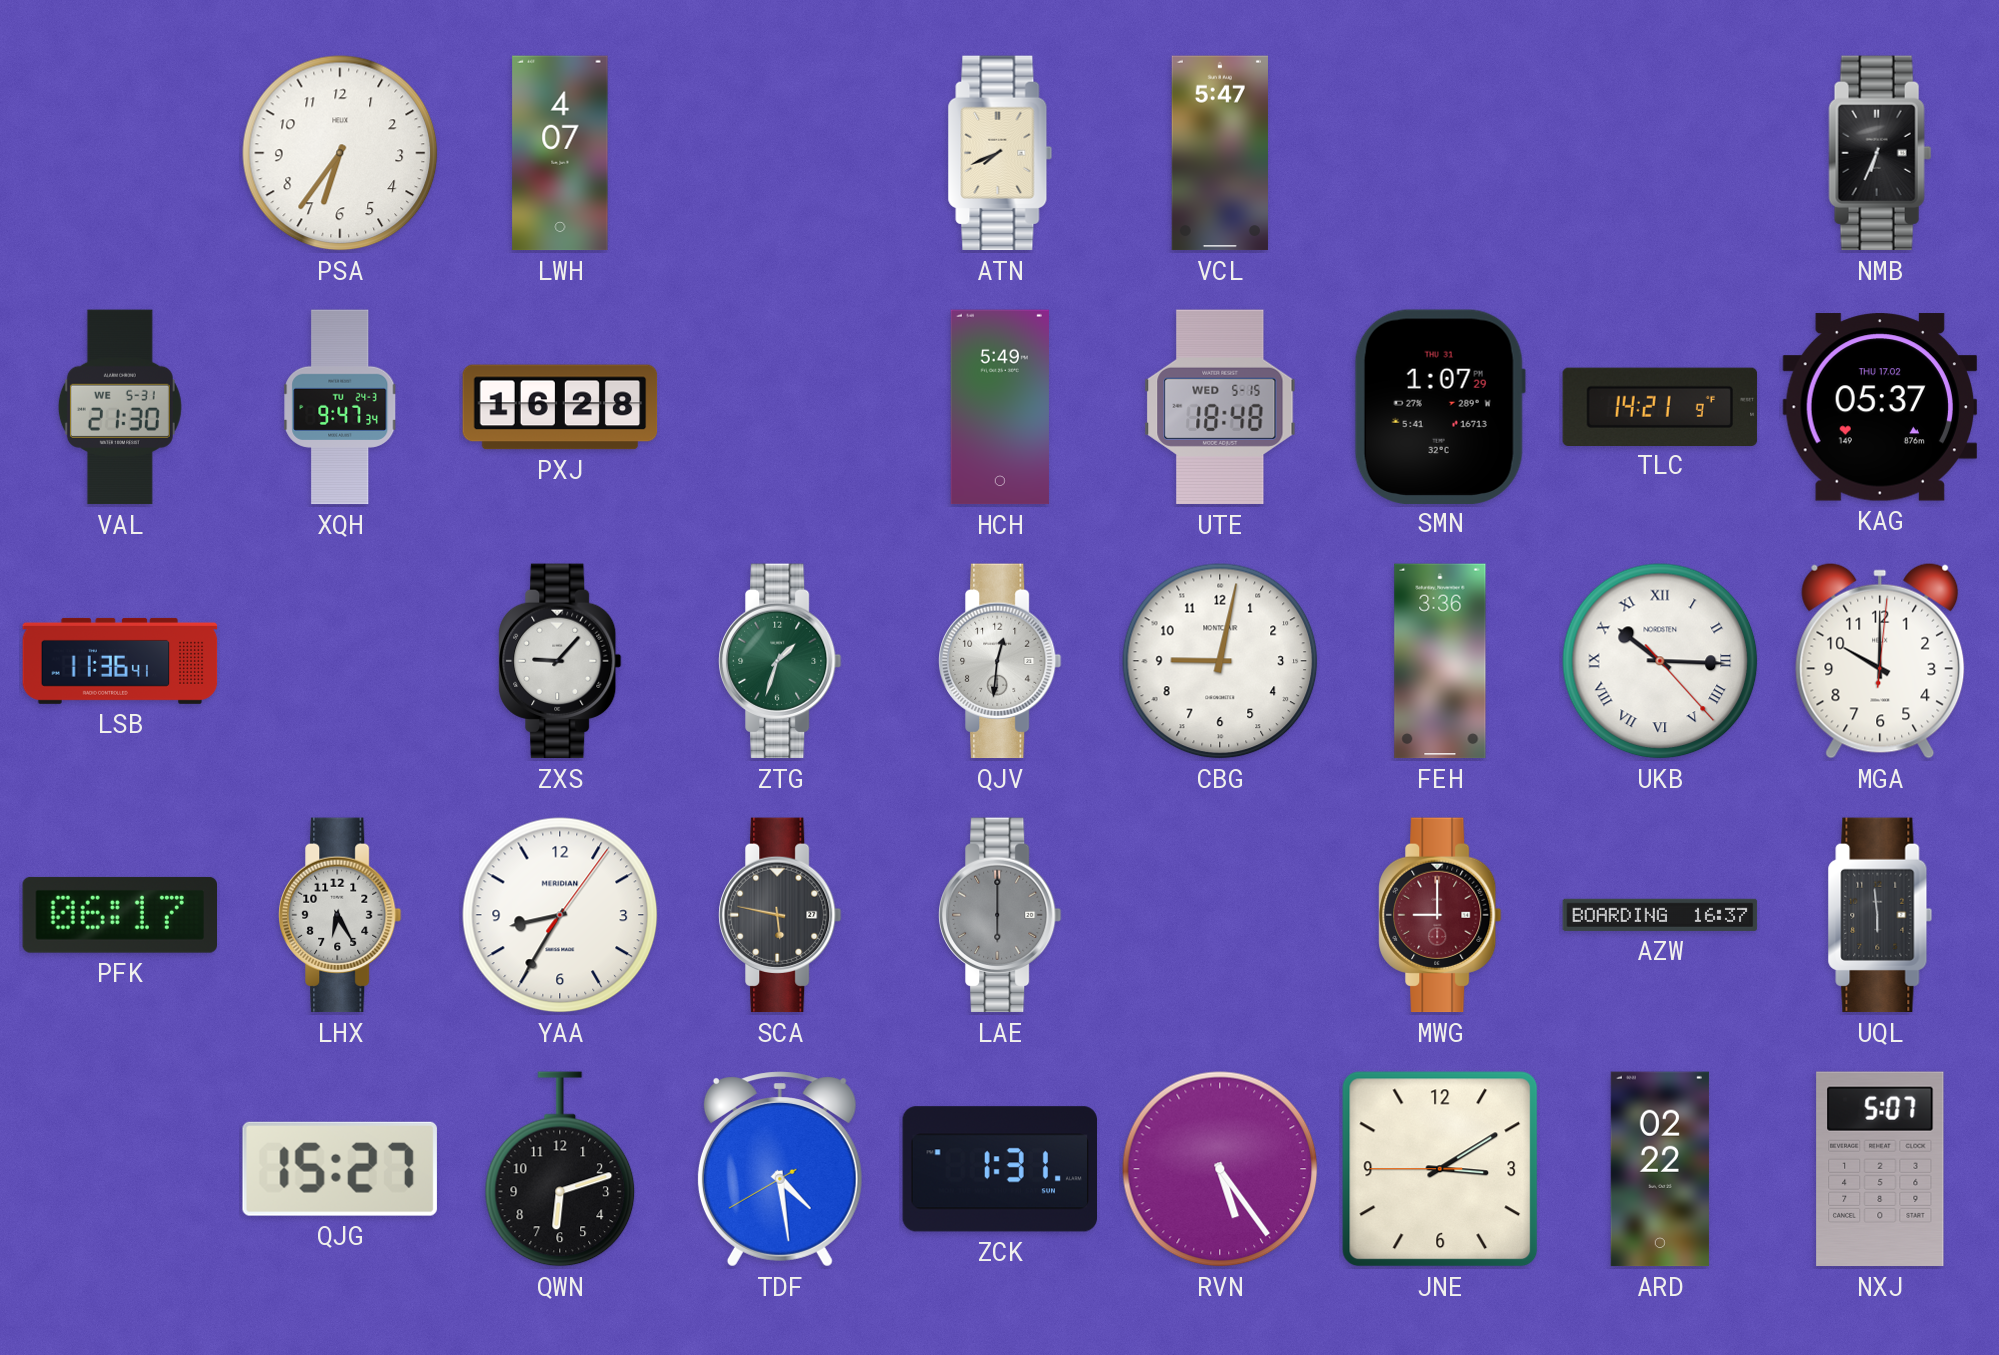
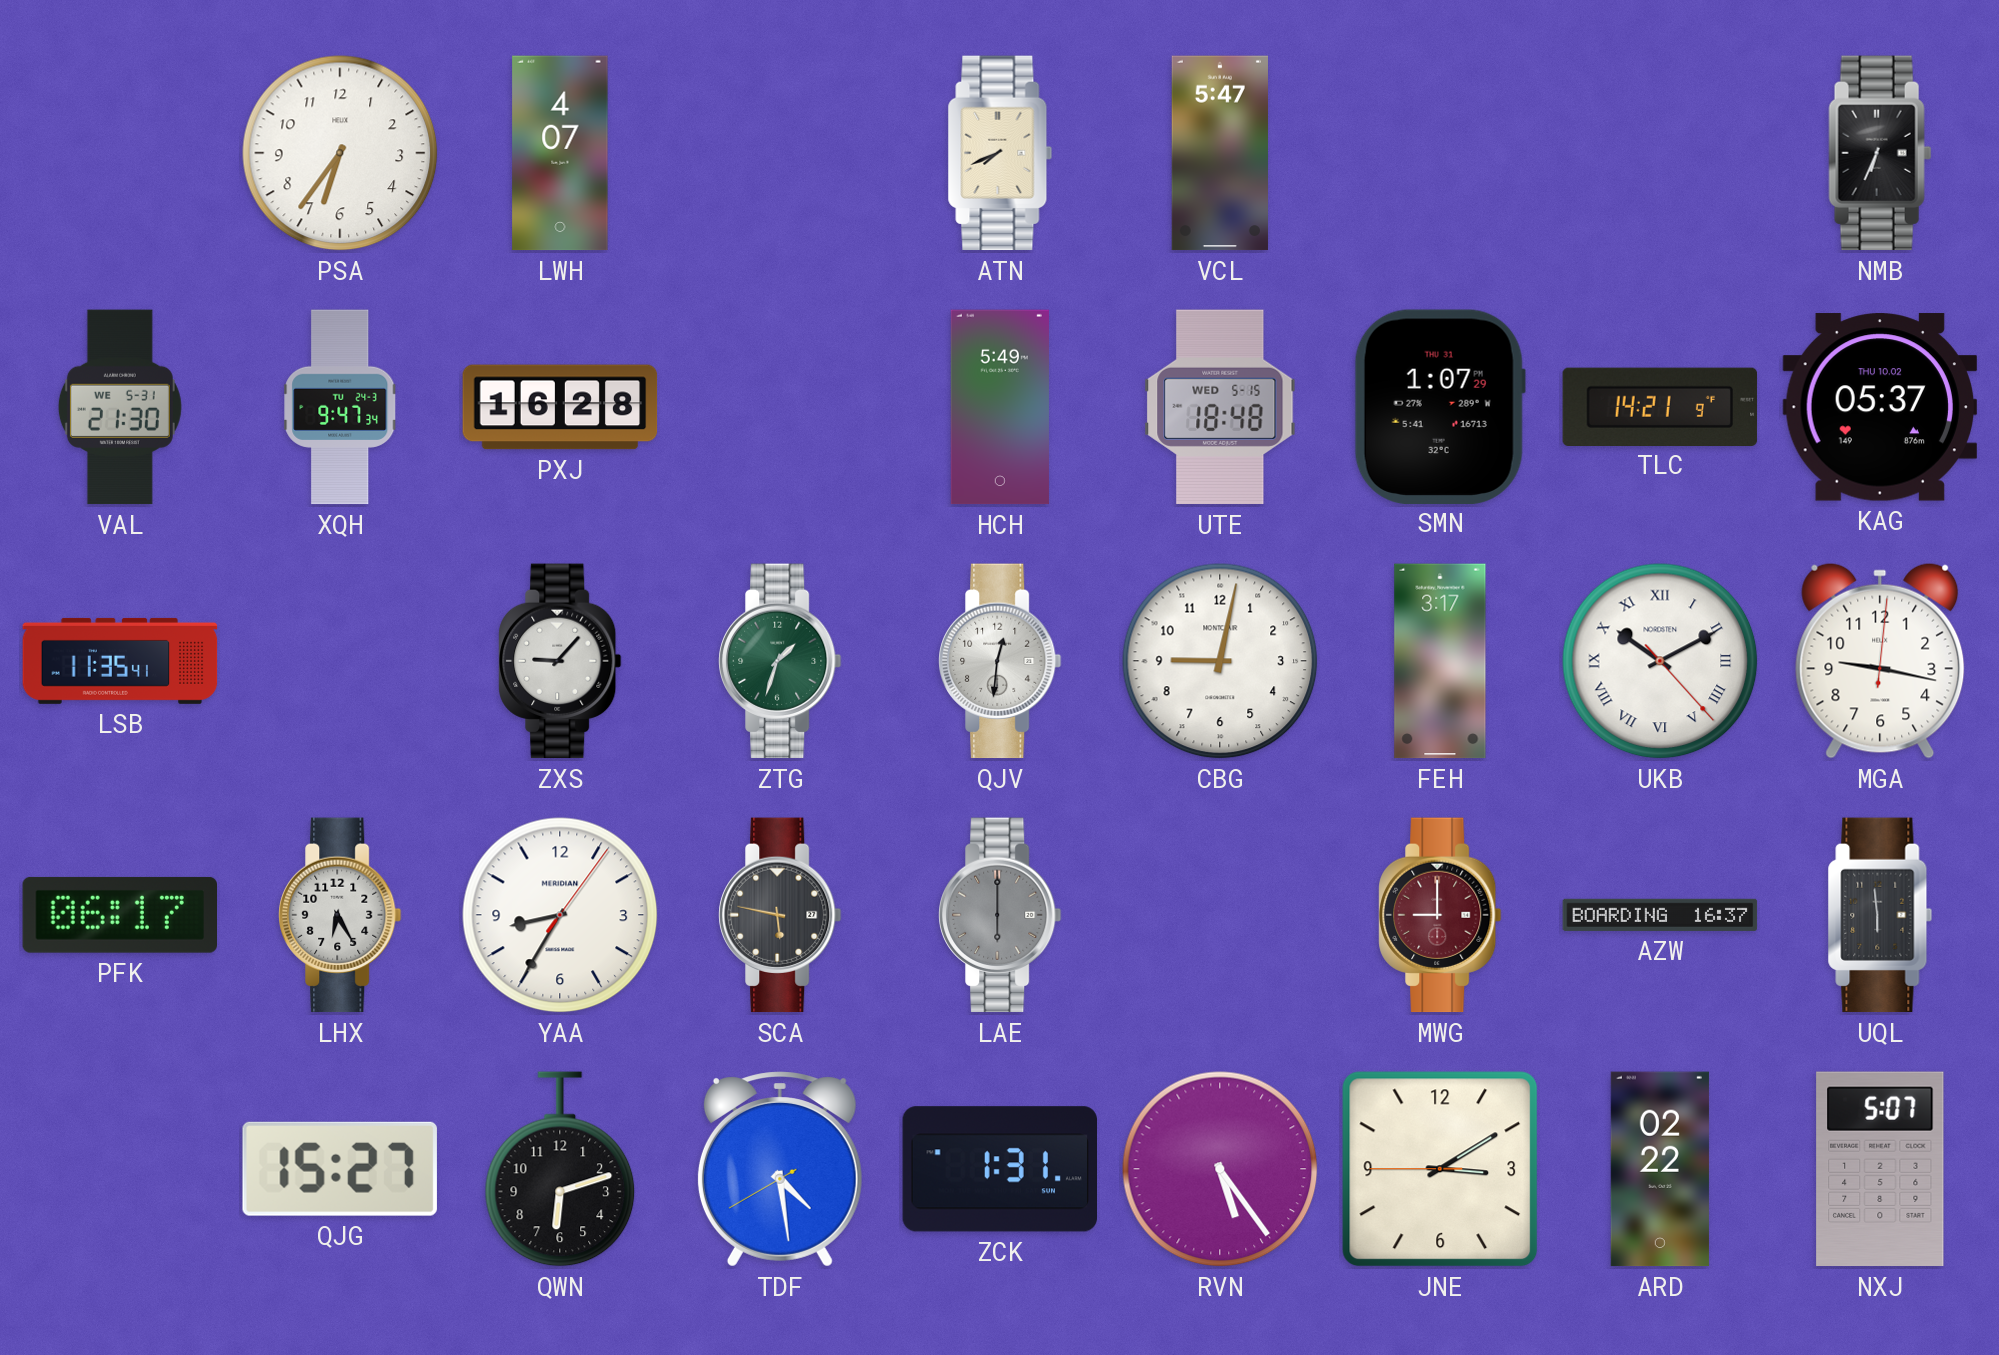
KAG date: THU 17.02 -> THU 10.02 (1879, 407)
LSB: 11:36 -> 11:35 (120, 661)
FEH: 3:36 -> 3:17 (1440, 661)
UKB: 10:15 -> 10:10 (1660, 661)
MGA: 10:00 -> 9:17 (1880, 661)
